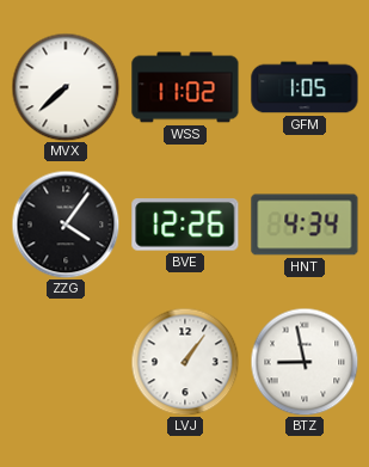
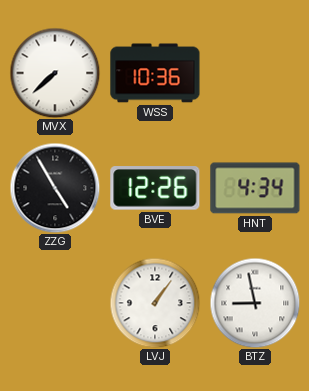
WSS: 11:02 -> 10:36 (155, 73)
GFM: 1:05 -> none (305, 87)
ZZG: 4:06 -> 4:55 (55, 188)
